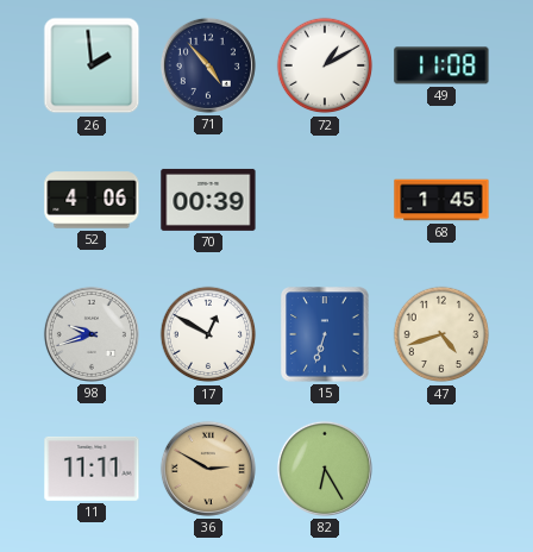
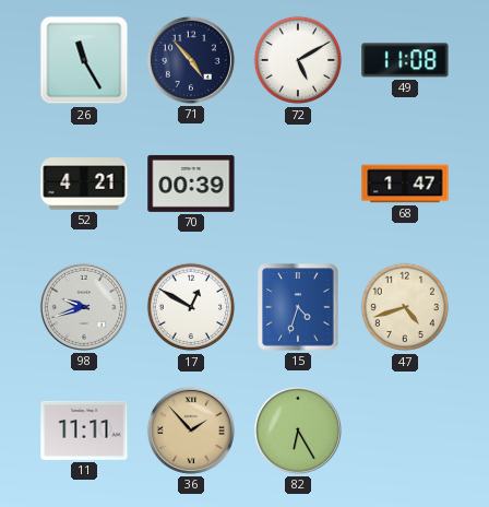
26: 1:59 -> 11:25 (84, 60)
72: 1:10 -> 5:10 (298, 60)
52: 4:06 -> 4:21 (84, 184)
68: 1:45 -> 1:47 (405, 184)
15: 6:33 -> 4:33 (298, 307)
36: 2:50 -> 1:53 (191, 431)
